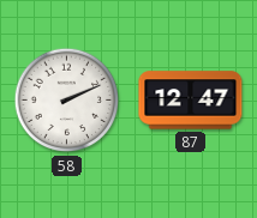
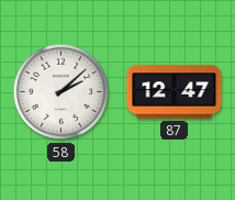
58: 2:11 -> 2:08 (61, 92)
